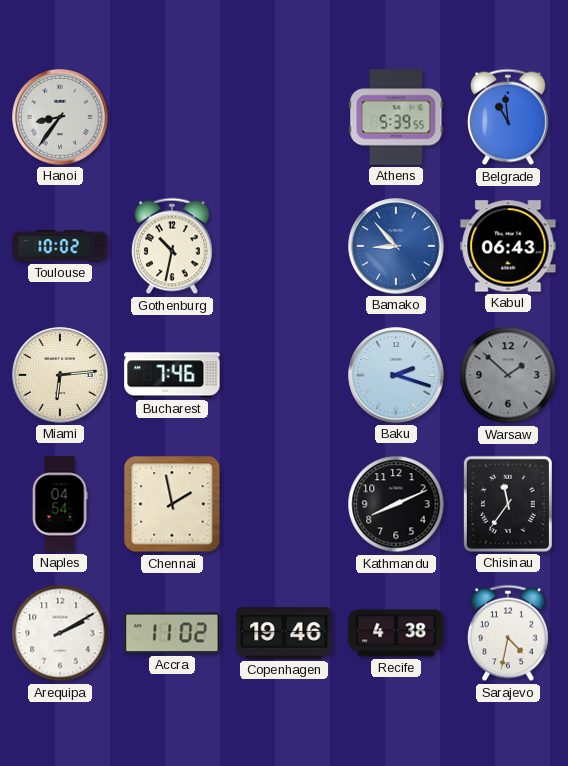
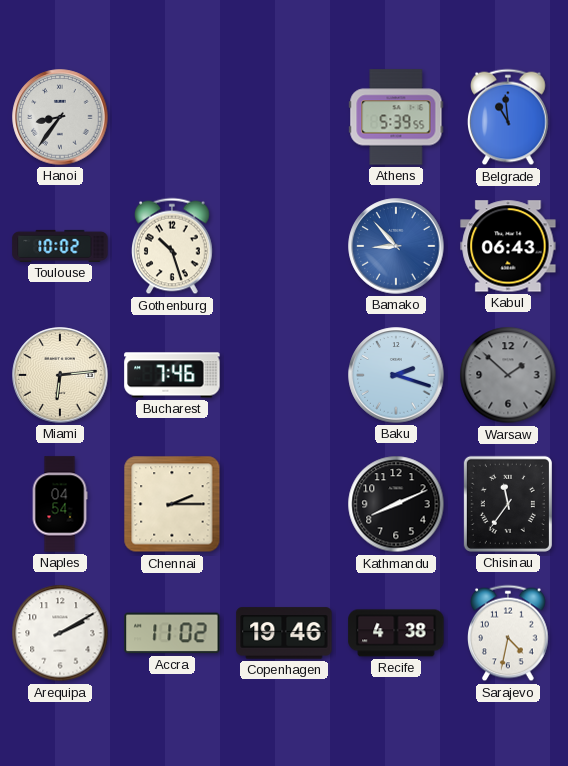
Gothenburg: 10:32 -> 10:27 (173, 246)
Chennai: 1:58 -> 2:15 (172, 504)
